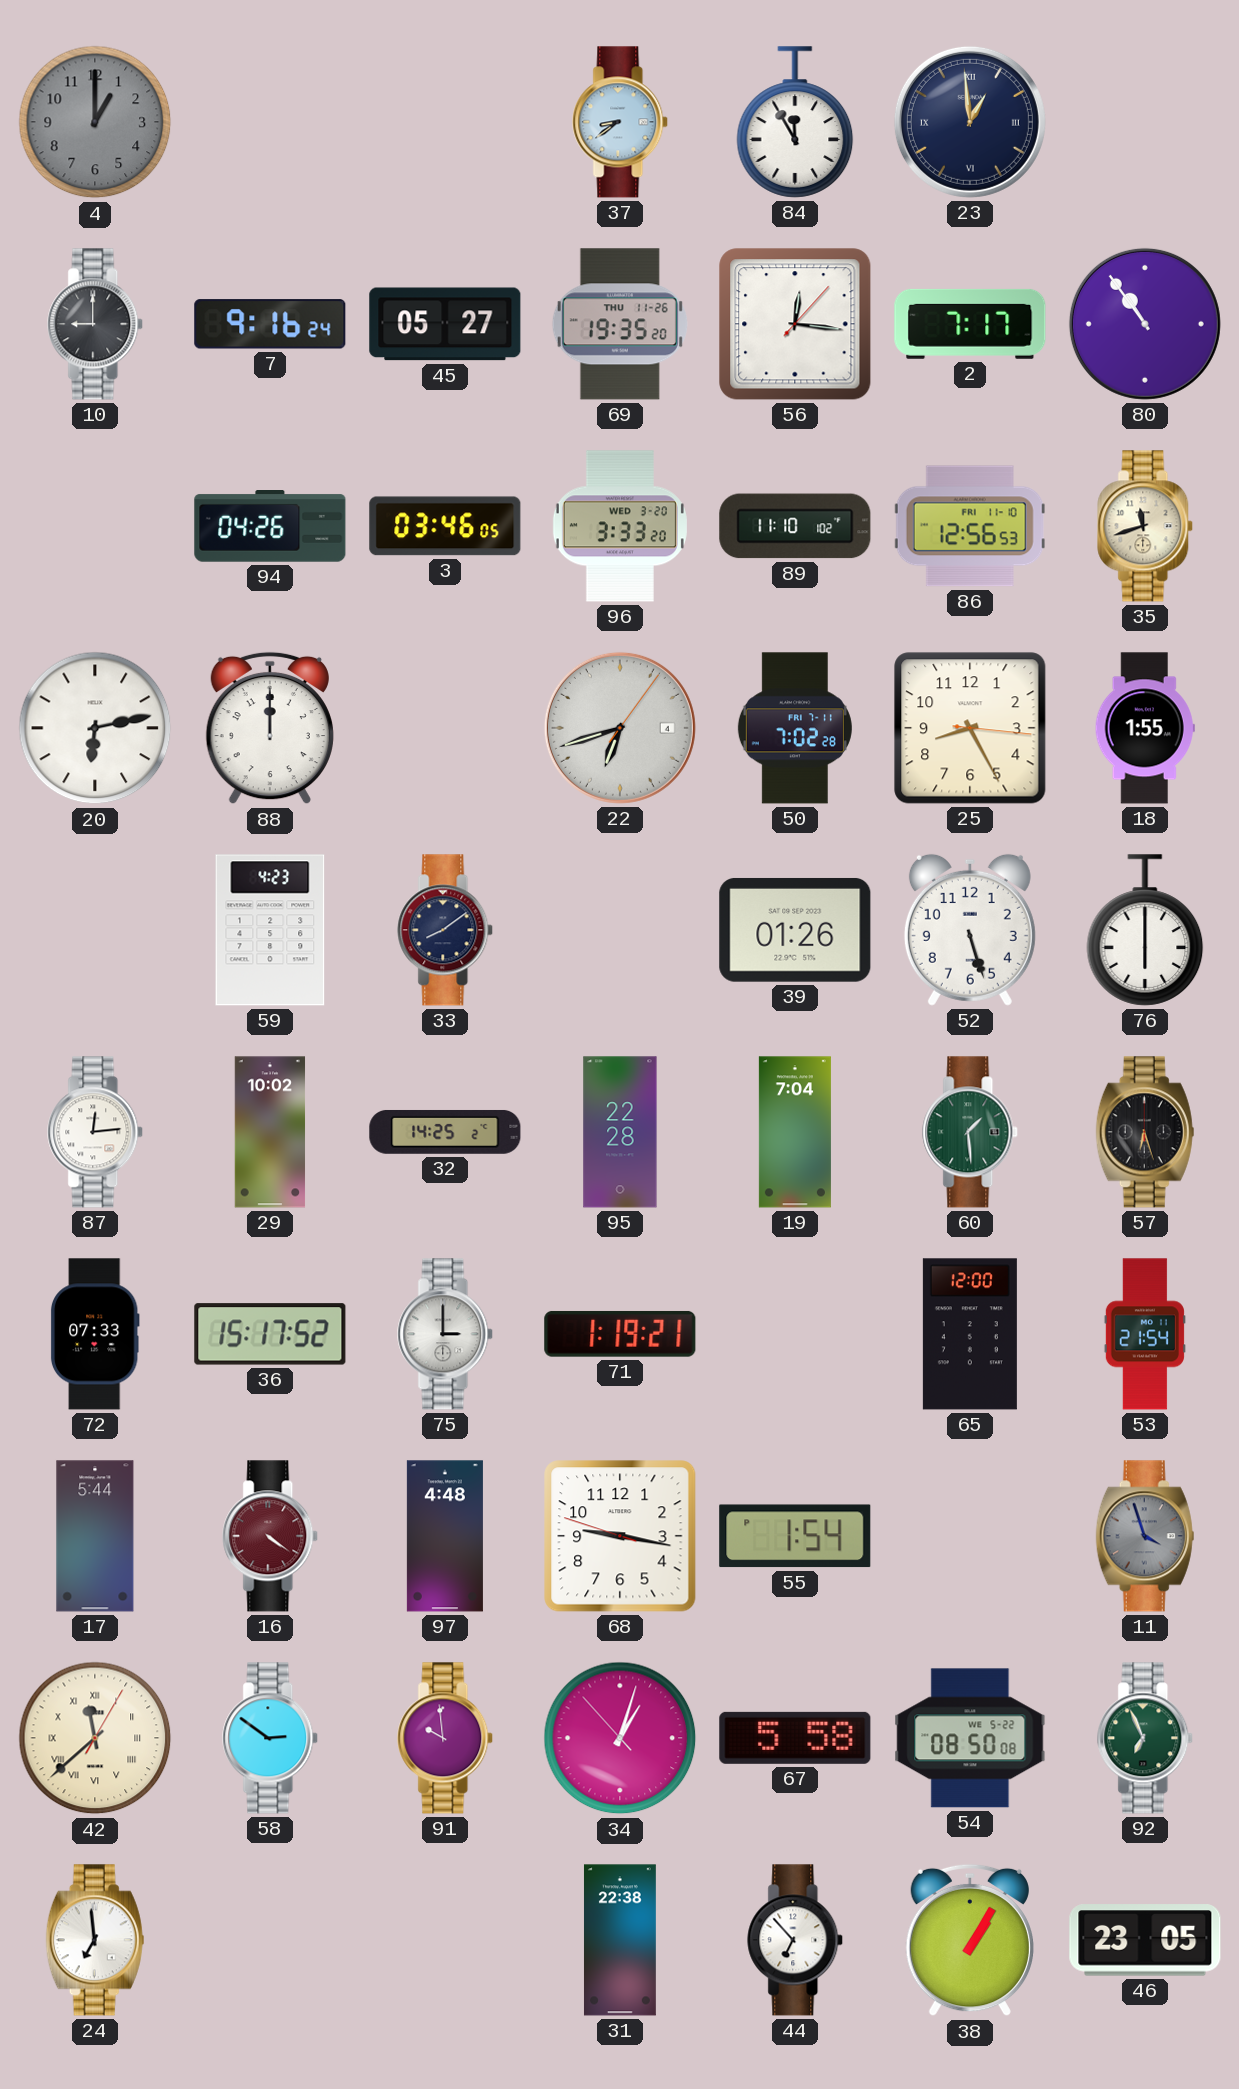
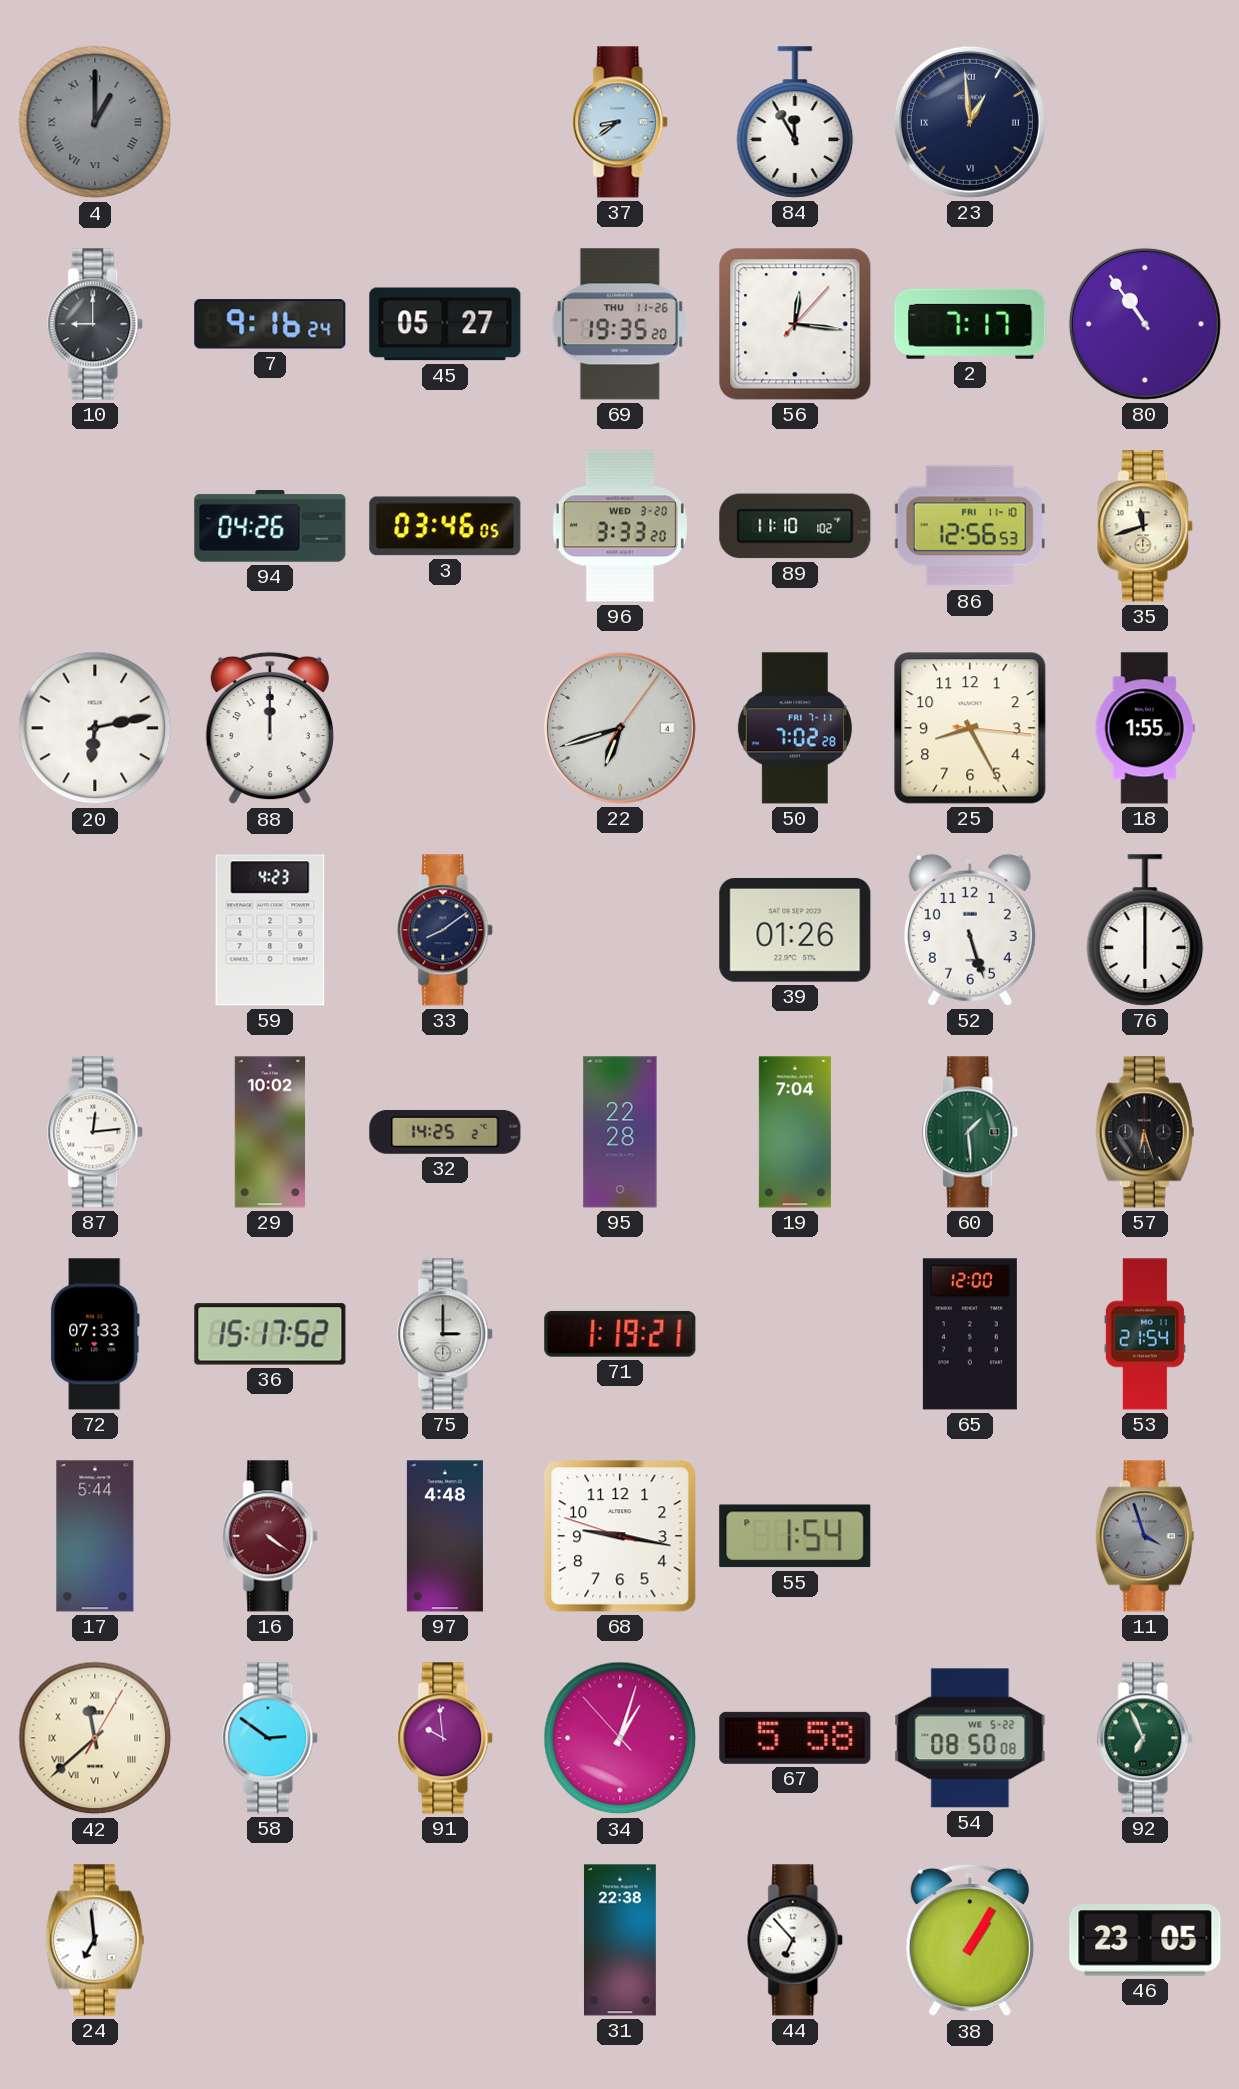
4 numerals: Arabic -> Roman (95, 122)
